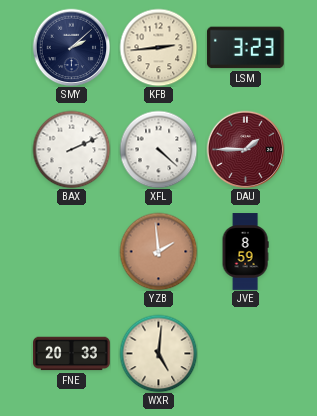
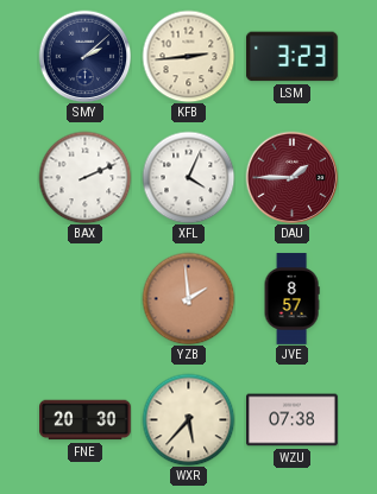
XFL: 4:22 -> 4:04 (188, 177)
JVE: 8:59 -> 8:57 (291, 299)
FNE: 20:33 -> 20:30 (86, 420)
WXR: 5:01 -> 5:37 (188, 419)
WZU: none -> 07:38 (293, 420)
